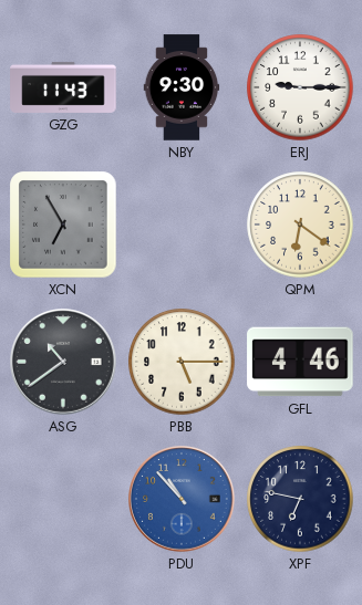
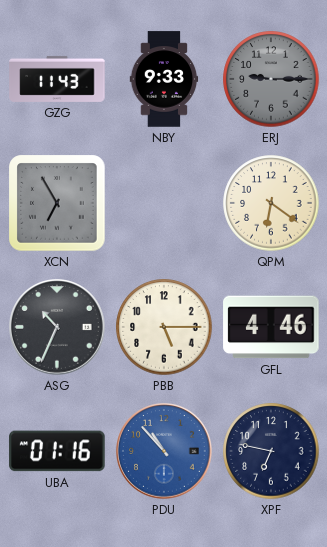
NBY: 9:30 -> 9:33 (164, 79)
ERJ dial: white -> grey (271, 79)
ASG: 10:39 -> 10:34 (57, 327)
UBA: none -> 01:16 (57, 451)
